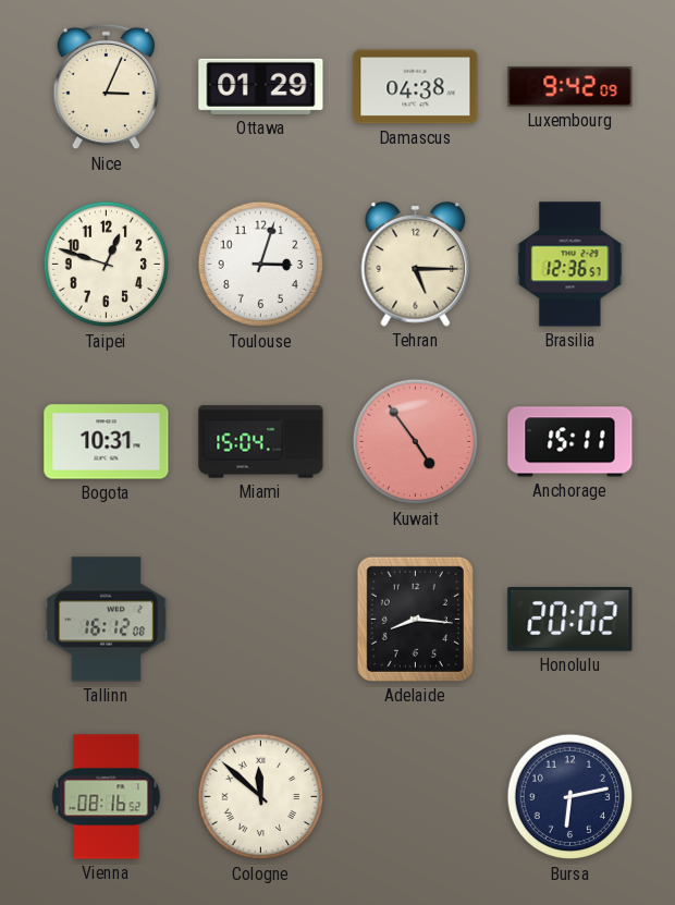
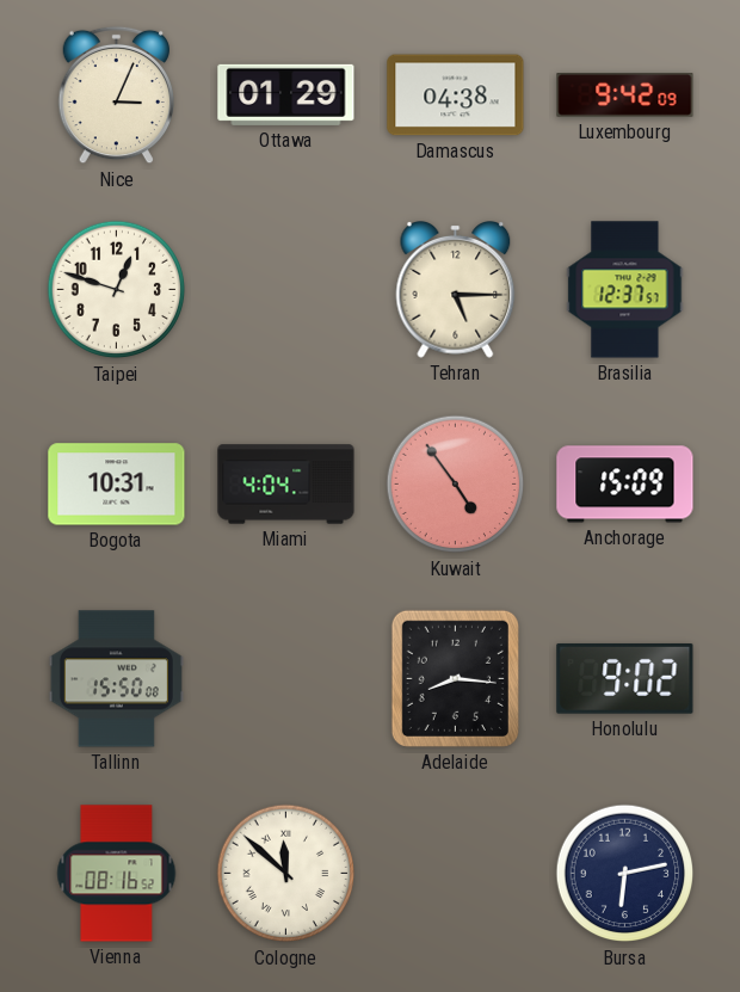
Toulouse: 3:03 -> none (261, 265)
Brasilia: 12:36 -> 12:37 (625, 290)
Miami: 15:04 -> 4:04 (286, 485)
Anchorage: 15:11 -> 15:09 (625, 485)
Tallinn: 16:12 -> 15:50 (116, 679)
Honolulu: 20:02 -> 9:02 (625, 678)
